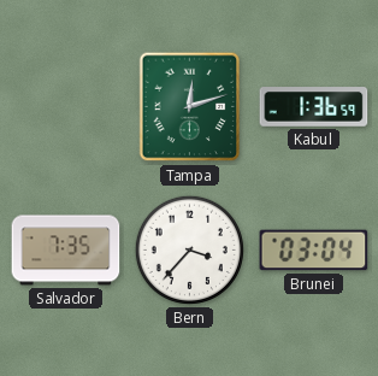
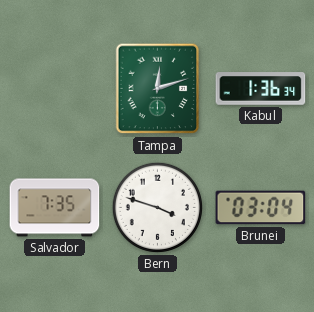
Kabul: 1:36:59 -> 1:36:34 (261, 89)
Bern: 3:37 -> 3:48 (157, 207)
